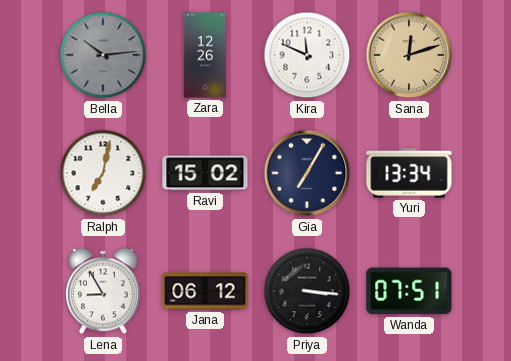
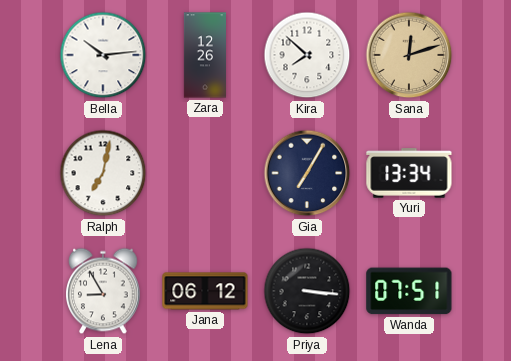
Bella dial: grey -> white (103, 55)
Kira: 11:49 -> 7:52 (307, 55)
Ravi: 15:02 -> none (205, 173)
